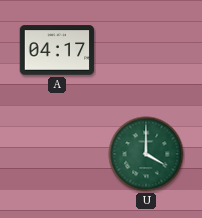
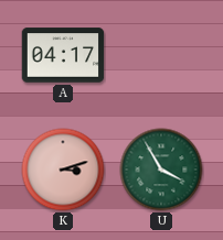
K: none -> 3:12 (63, 170)
U: 4:00 -> 3:55 (161, 170)
